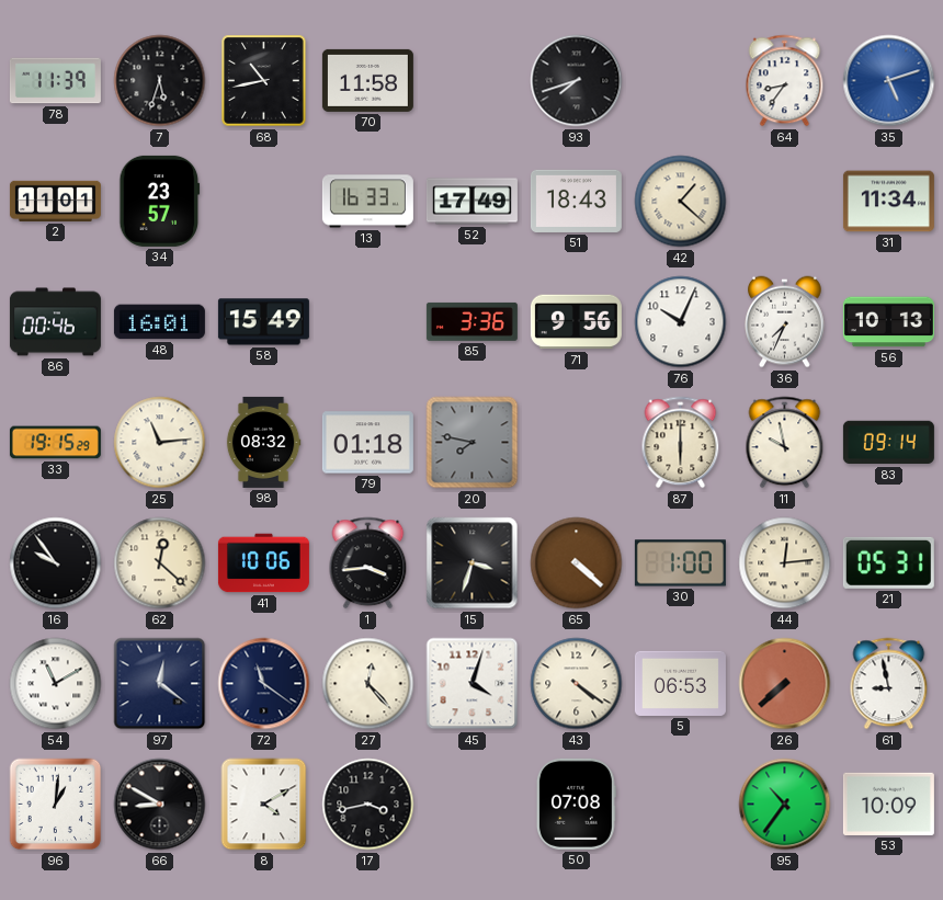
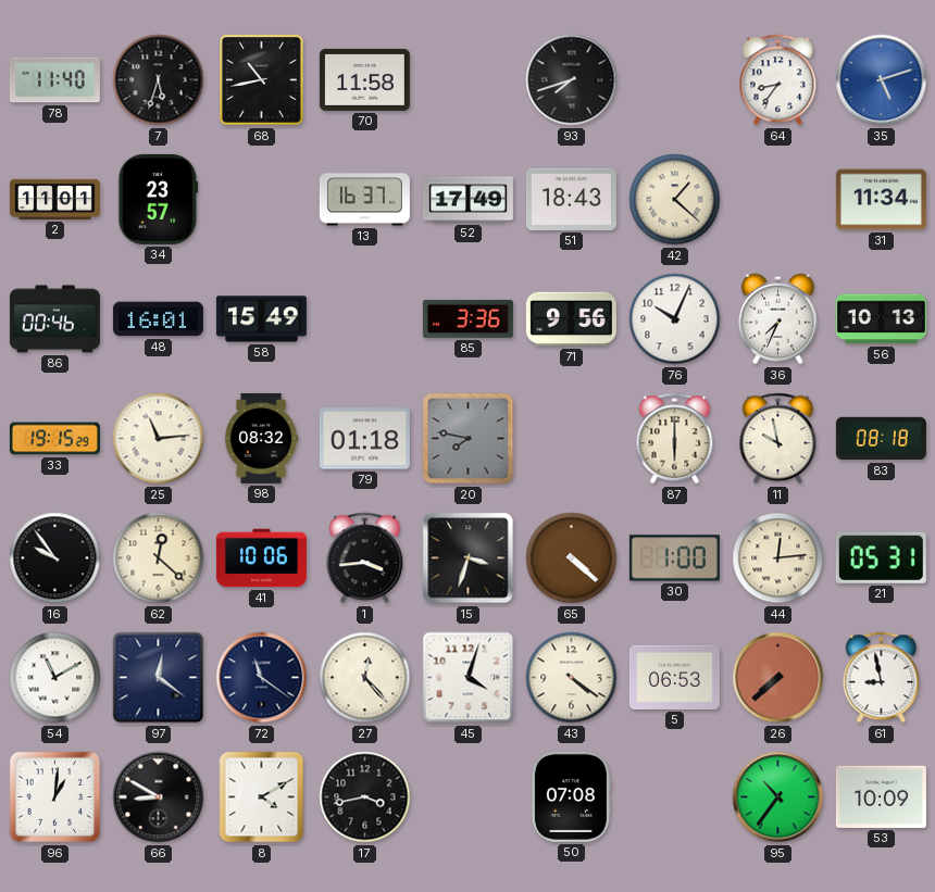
78: 11:39 -> 11:40 (54, 80)
13: 16:33 -> 16:37 (364, 200)
83: 09:14 -> 08:18 (881, 439)
